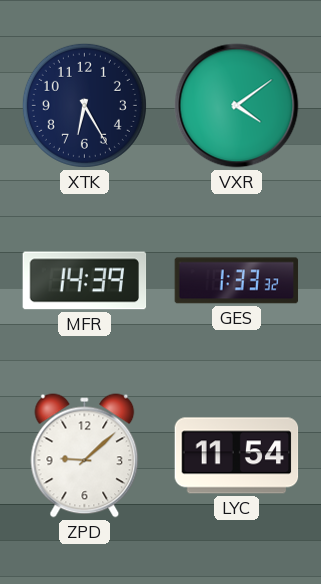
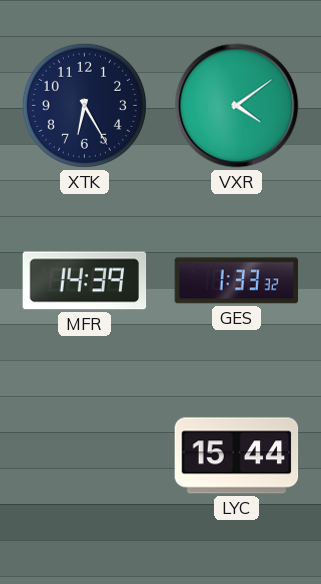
ZPD: 9:08 -> none (85, 456)
LYC: 11:54 -> 15:44 (237, 456)
